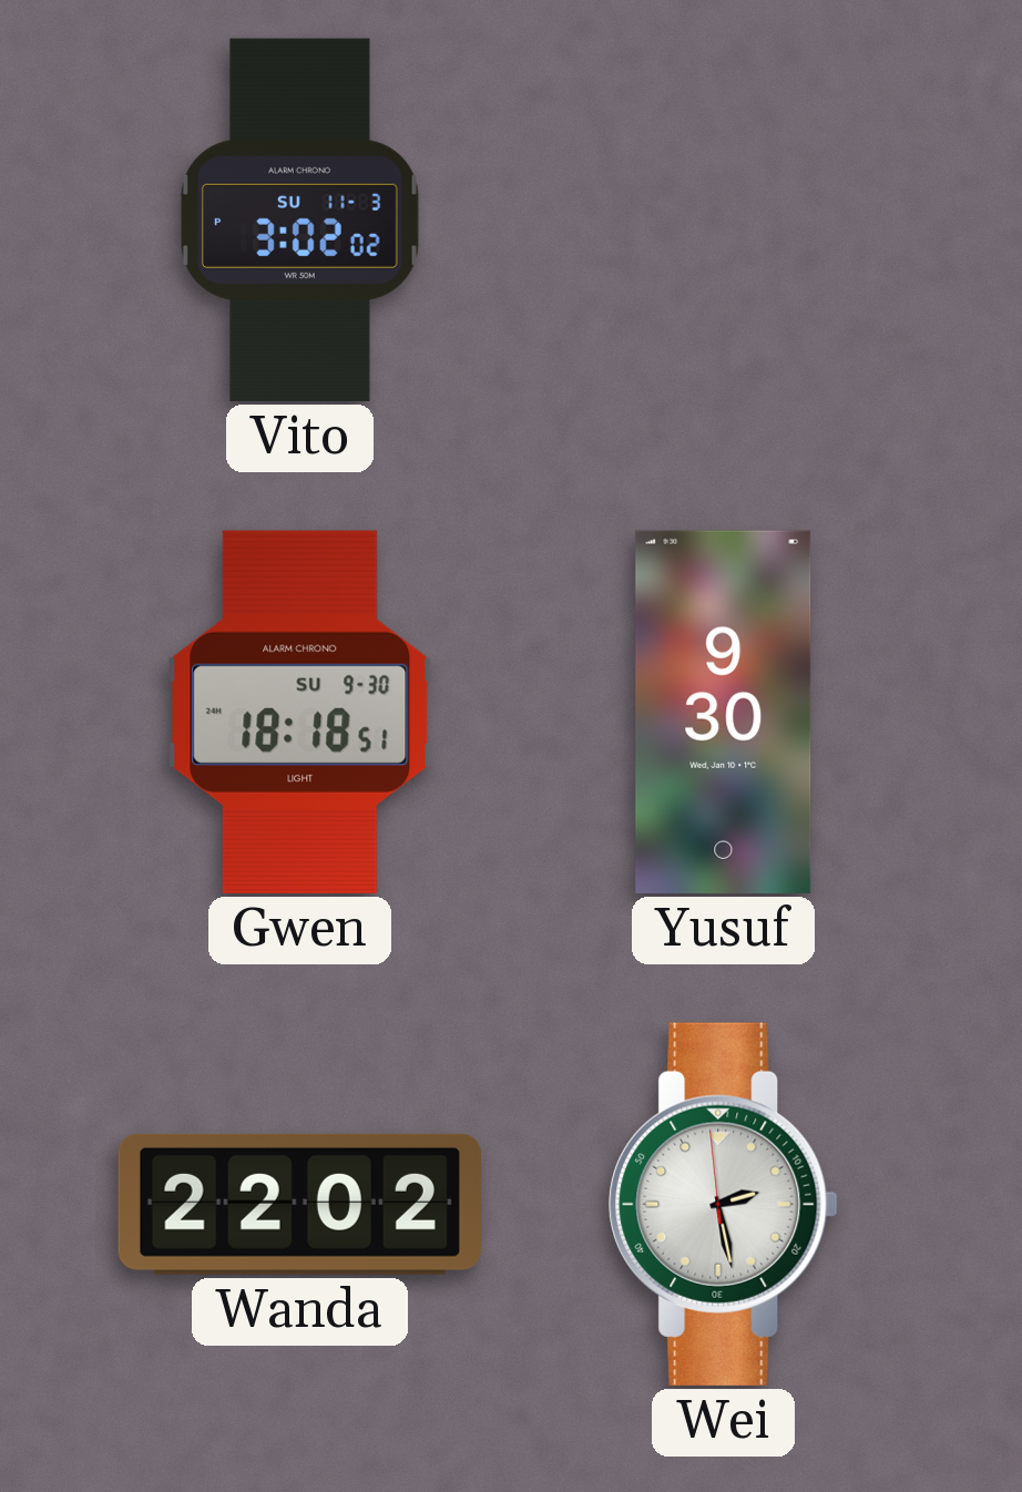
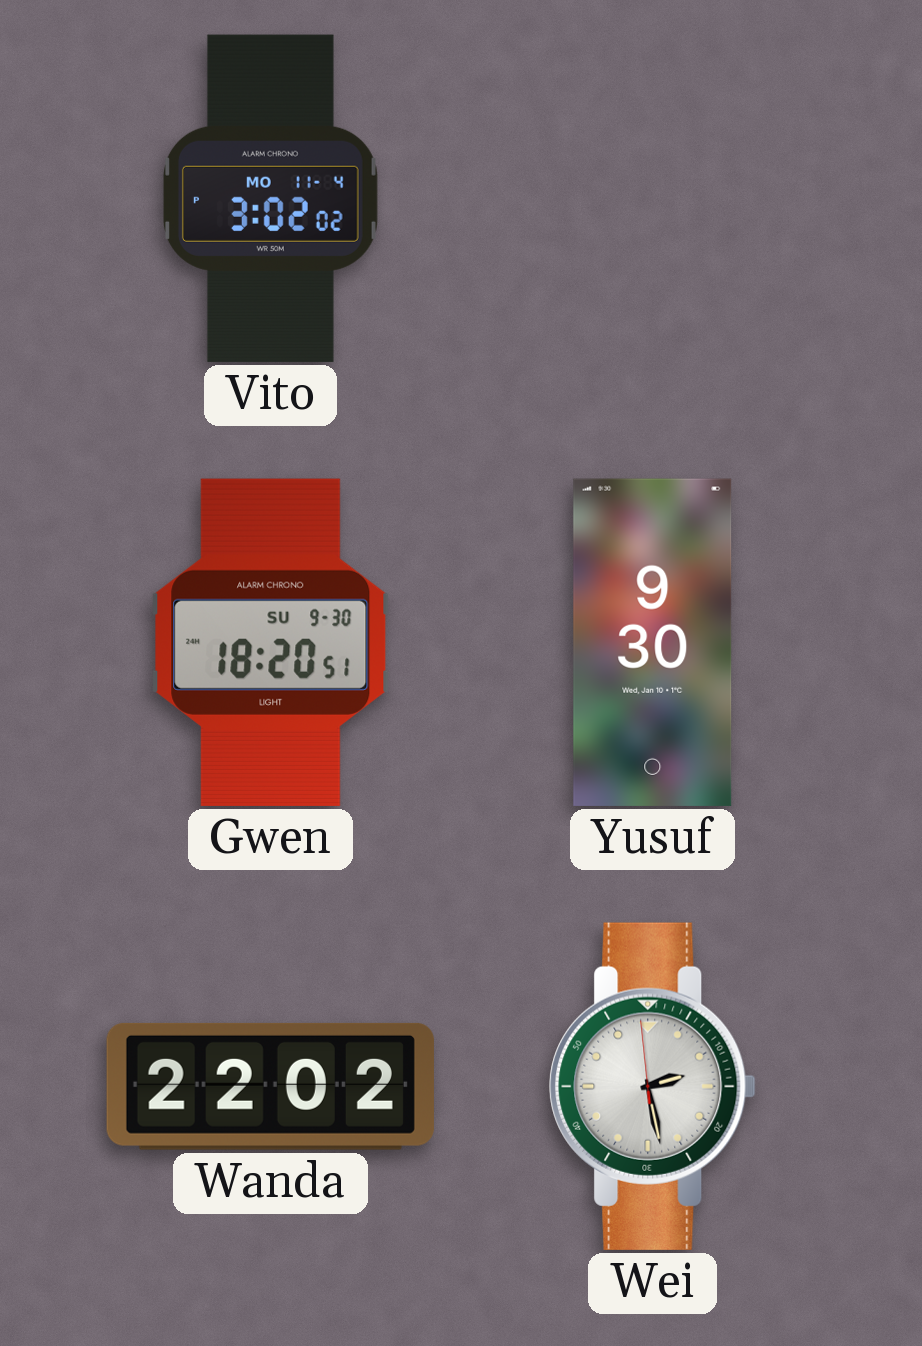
Vito date: SU 11-3 -> MO 11-4 (270, 198)
Gwen: 18:18 -> 18:20 (271, 642)
